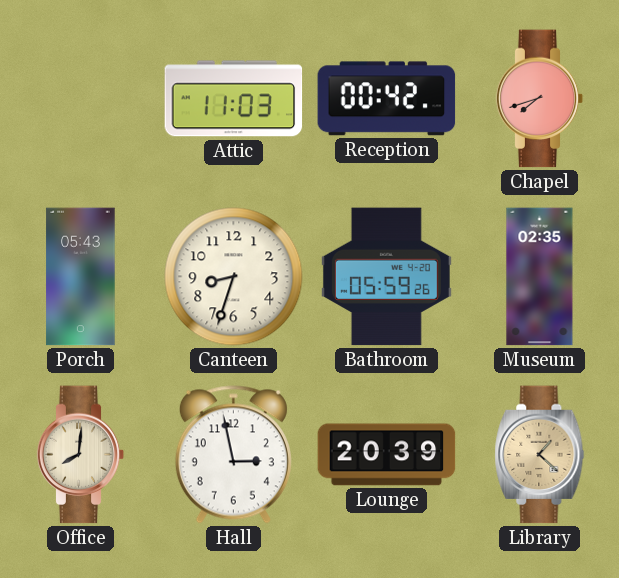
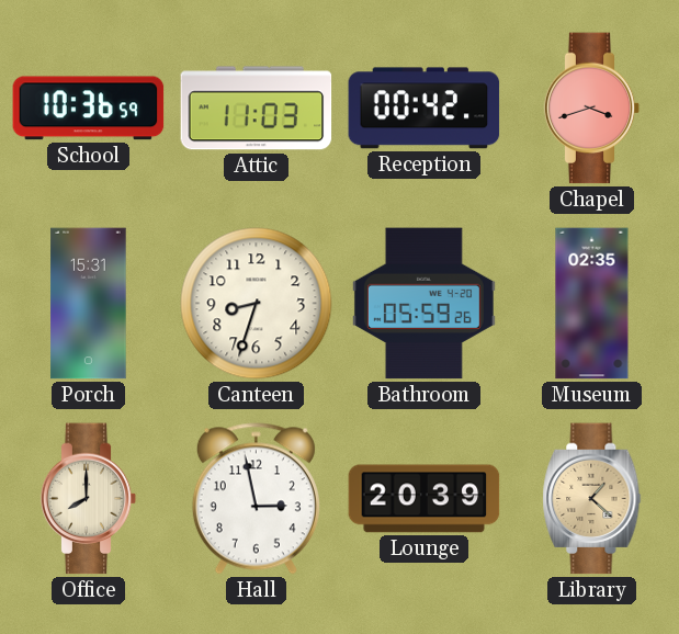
School: none -> 10:36 (89, 109)
Chapel: 7:42 -> 3:42 (592, 109)
Porch: 05:43 -> 15:31 (89, 304)
Office: 8:01 -> 8:00 (89, 499)
